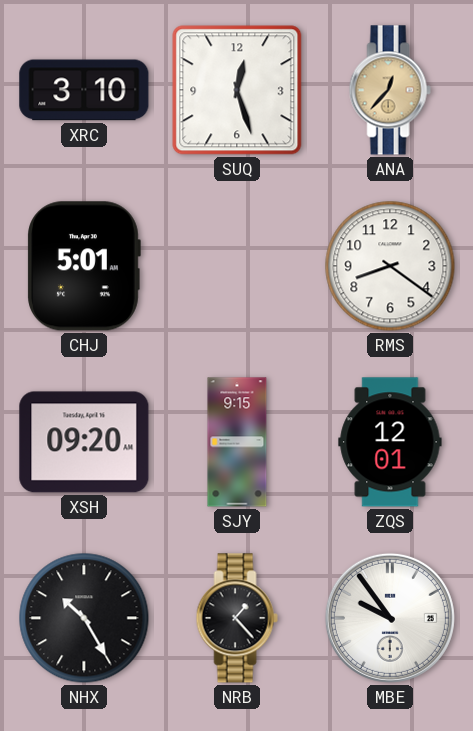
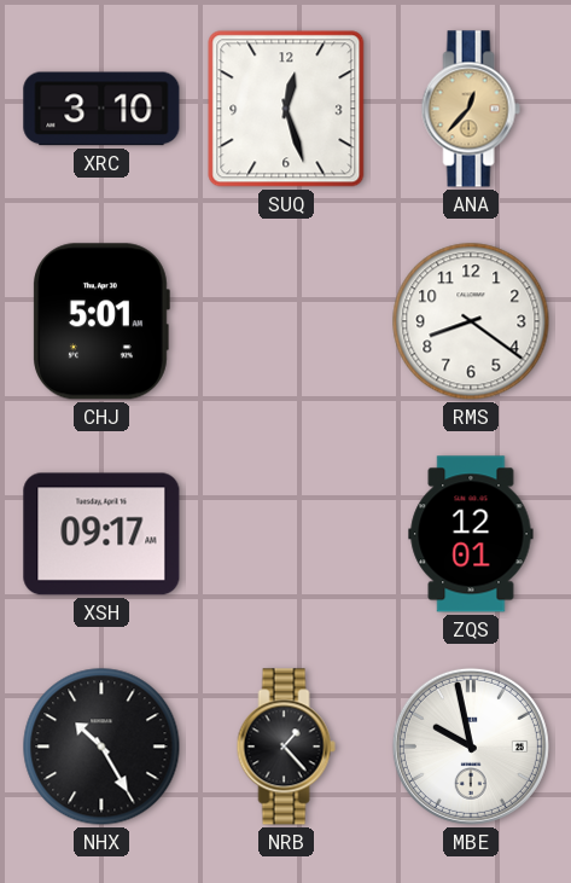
XSH: 09:20 -> 09:17 (101, 534)
SJY: 9:15 -> none (237, 442)
MBE: 9:54 -> 9:58 (471, 747)
